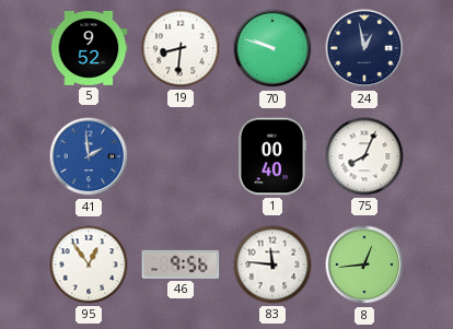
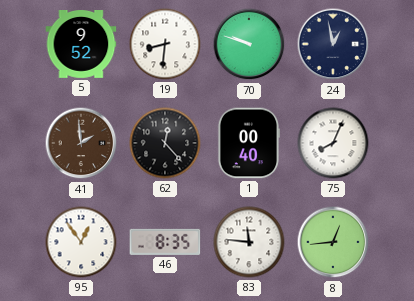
41 dial: blue -> brown (81, 143)
62: none -> 12:23 (165, 143)
46: 9:56 -> 8:35 (165, 242)
